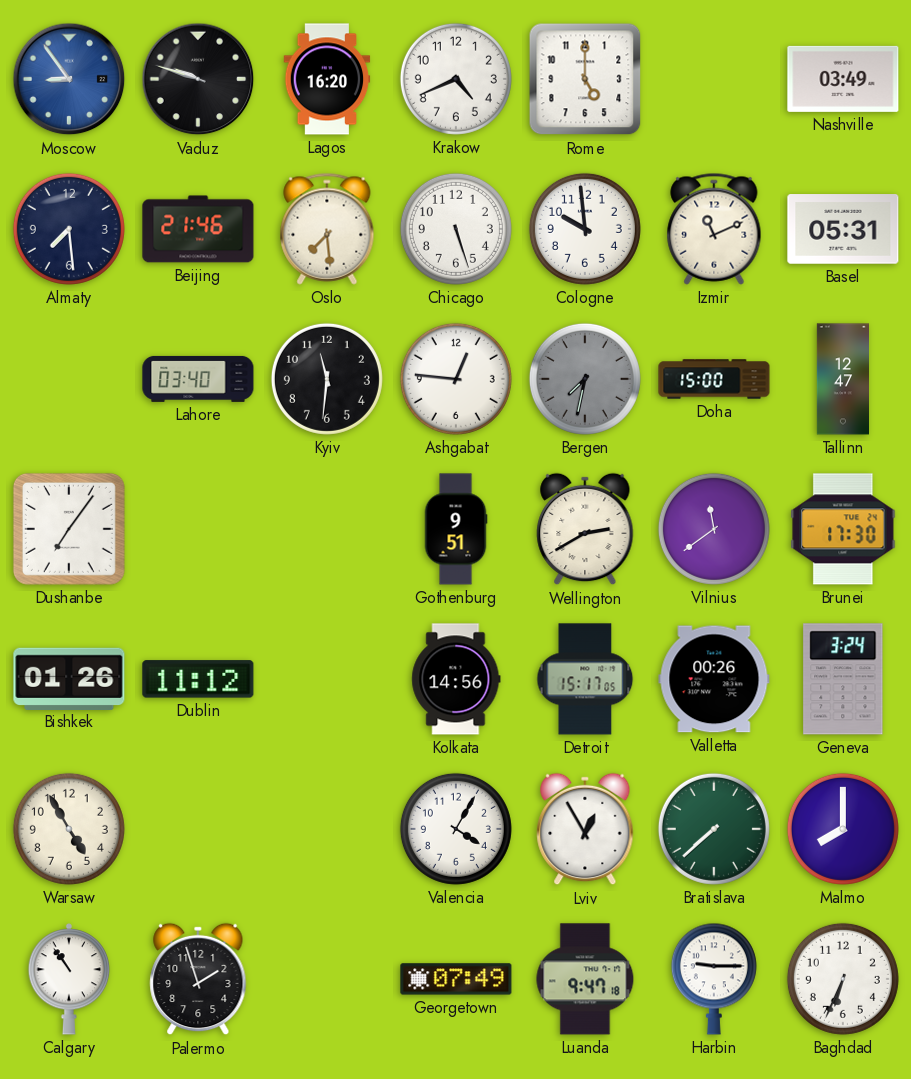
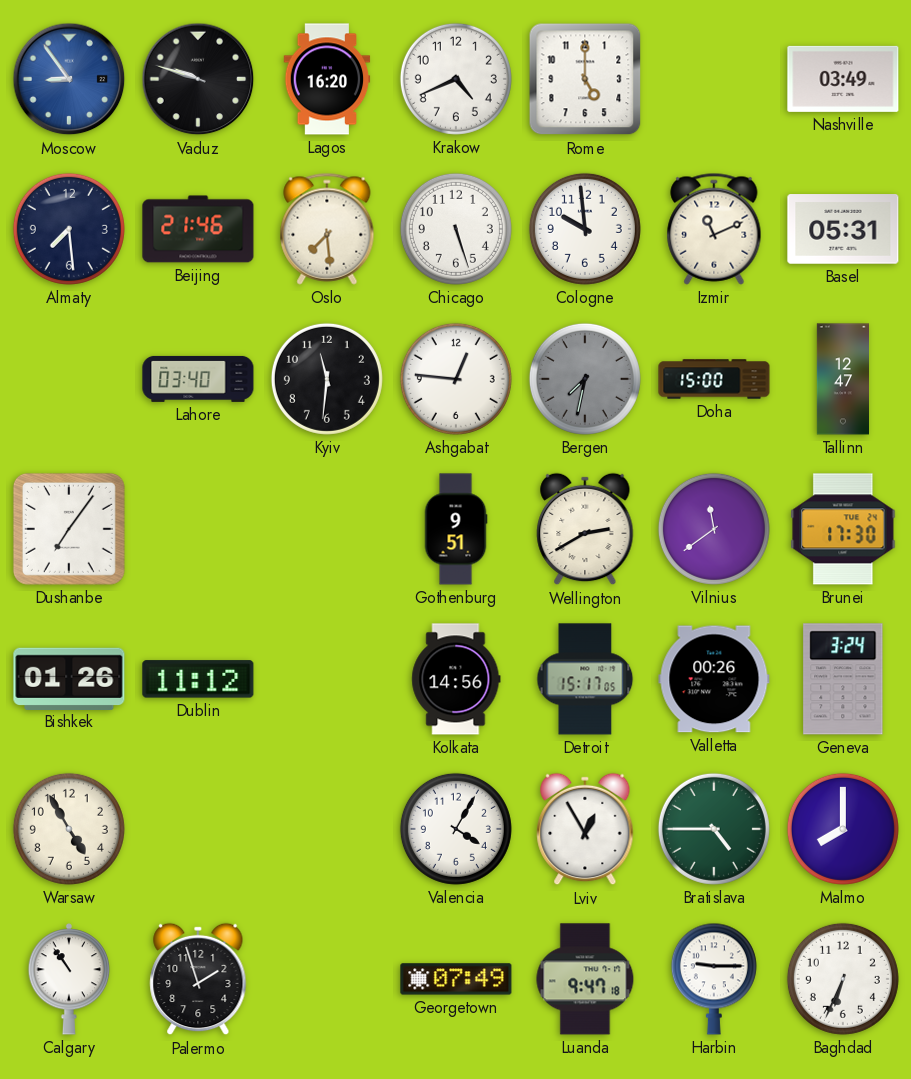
Bratislava: 7:38 -> 4:45 (714, 829)
